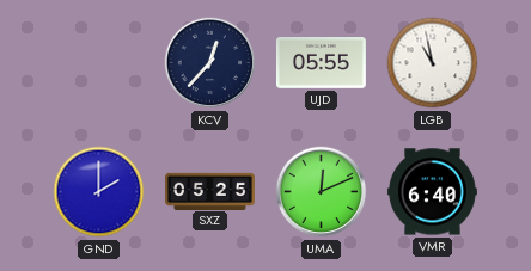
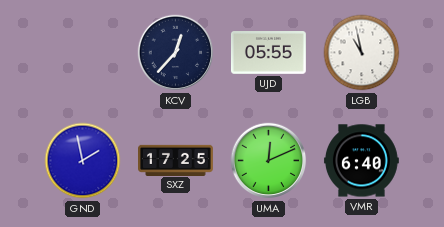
GND: 2:00 -> 1:58 (83, 161)
SXZ: 05:25 -> 17:25 (176, 160)
